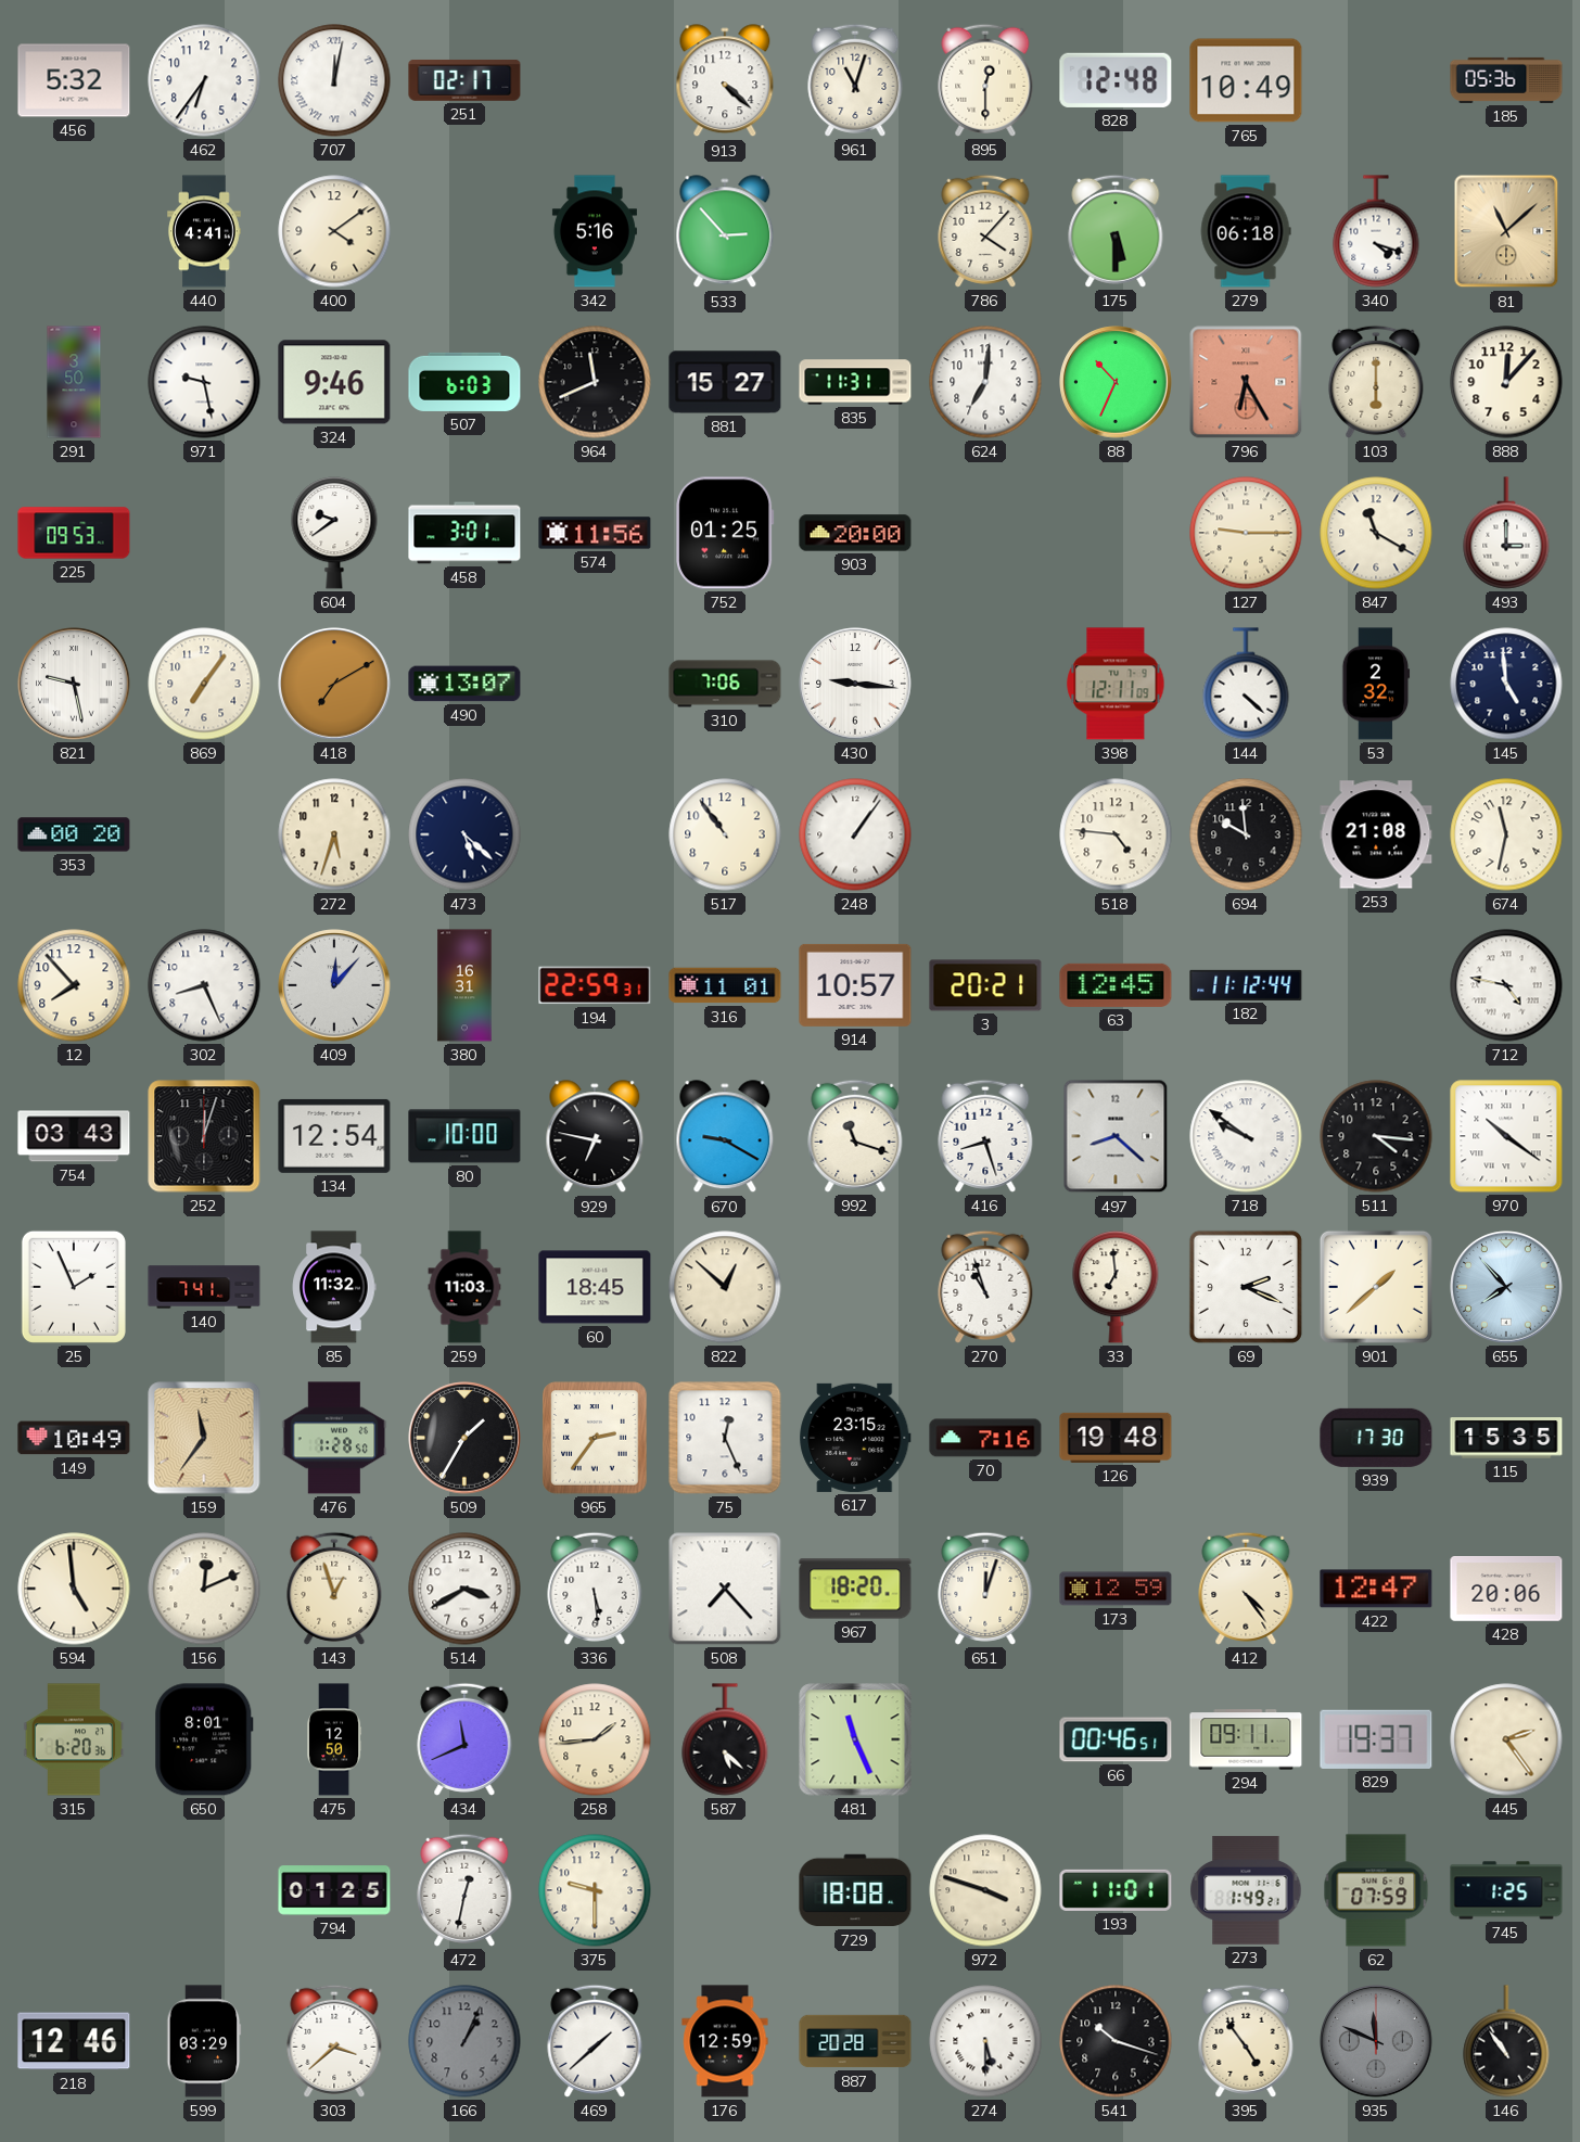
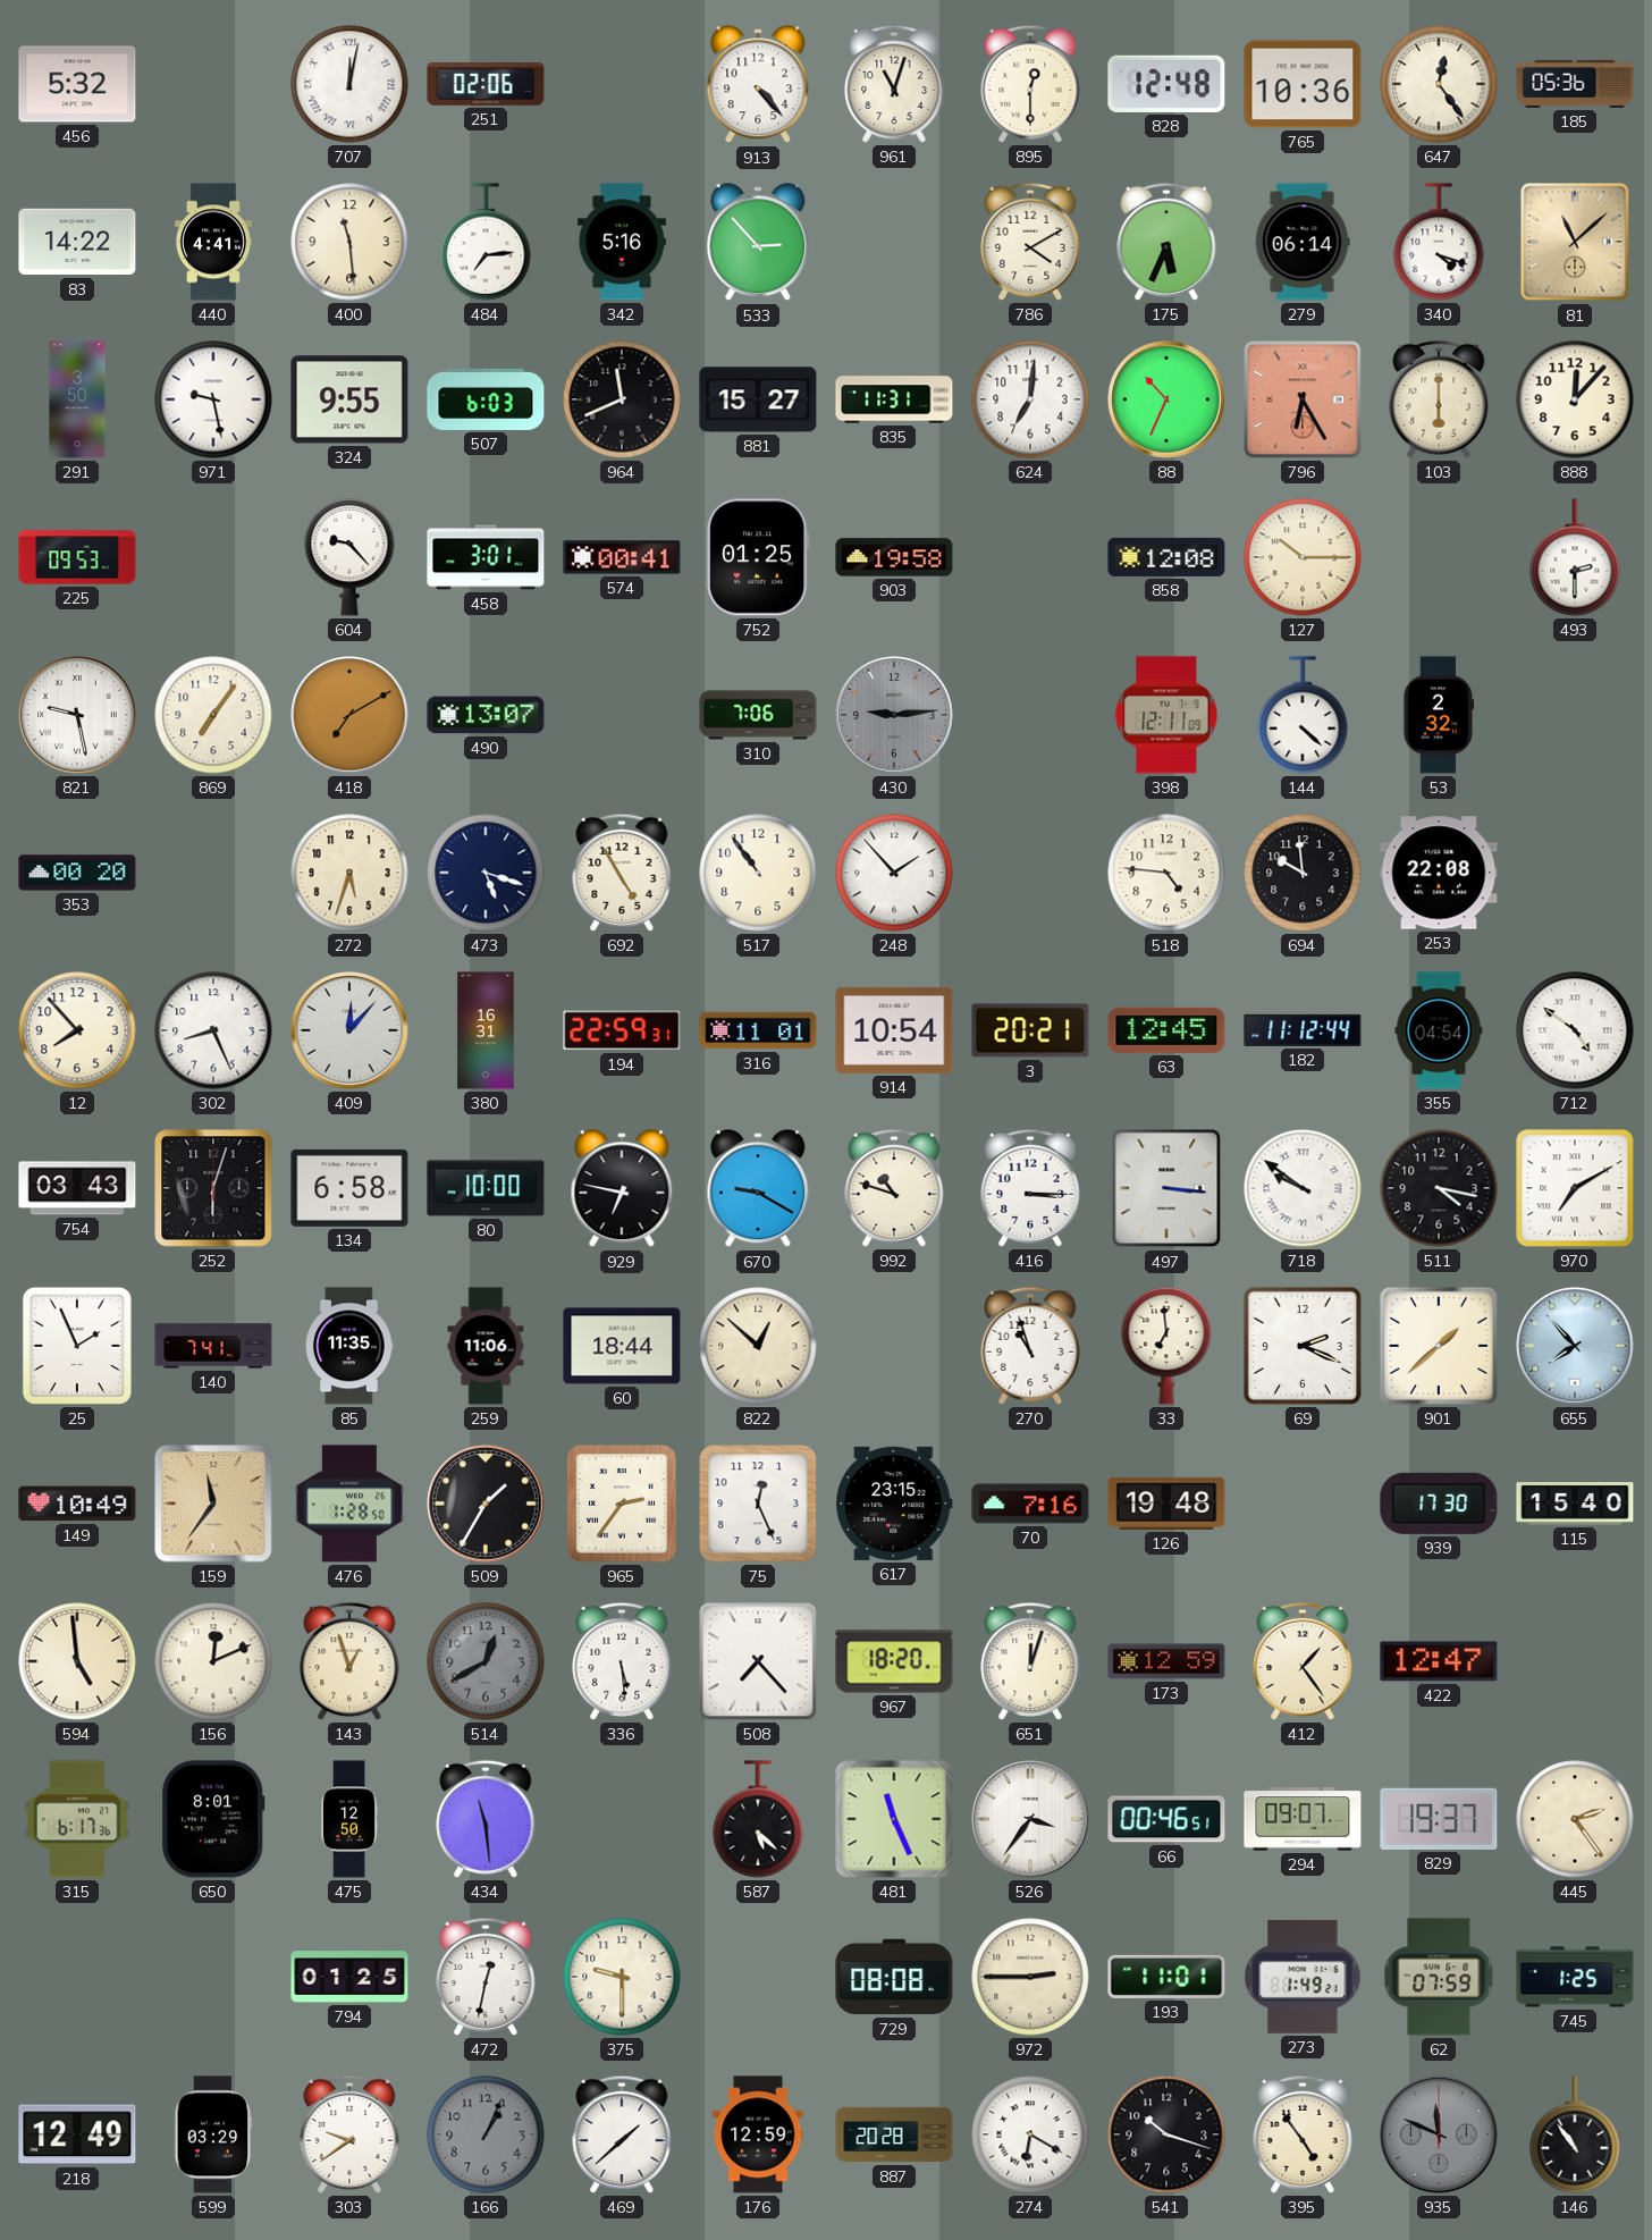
462: 6:36 -> none (204, 80)
251: 02:17 -> 02:06 (486, 84)
913: 4:22 -> 4:23 (758, 85)
765: 10:49 -> 10:36 (1303, 84)
647: none -> 12:24 (1439, 84)
83: none -> 14:22 (77, 242)
400: 4:09 -> 11:29 (349, 242)
484: none -> 7:14 (486, 242)
786: 4:07 -> 4:10 (1030, 242)
175: 5:30 -> 5:34 (1166, 242)
279: 06:18 -> 06:14 (1303, 242)
324: 9:46 -> 9:55 (349, 399)
604: 9:39 -> 9:23 (349, 558)
574: 11:56 -> 00:41 (622, 557)
903: 20:00 -> 19:58 (894, 557)
858: none -> 12:08 (1166, 557)
127: 9:15 -> 10:15 (1303, 557)
847: 11:20 -> none (1376, 533)
493: 3:00 -> 2:30 (1575, 557)
430: 9:16 -> 9:14 (894, 715)
430 dial: white -> grey (894, 715)
145: 4:59 -> none (1506, 684)
473: 5:22 -> 5:18 (486, 873)
692: none -> 4:55 (622, 873)
248: 1:06 -> 1:53 (894, 873)
253: 21:08 -> 22:08 (1439, 873)
674: 11:32 -> none (1506, 834)
914: 10:57 -> 10:54 (894, 1030)
355: none -> 04:54 (1439, 1030)
712: 4:47 -> 4:51 (1575, 1030)
252: 12:03 -> 6:03 (213, 1188)
134: 12:54 -> 6:58 (349, 1188)
992: 11:18 -> 10:48 (894, 1188)
416: 8:27 -> 3:15 (1030, 1188)
497: 8:22 -> 3:16 (1166, 1188)
511: 4:16 -> 4:17 (1439, 1188)
970: 10:21 -> 7:10 (1575, 1188)
85: 11:32 -> 11:35 (349, 1346)
259: 11:03 -> 11:06 (486, 1346)
60: 18:45 -> 18:44 (622, 1346)
115: 15:35 -> 15:40 (1575, 1504)
514: 3:40 -> 12:40 (486, 1661)
514 dial: white -> grey (486, 1661)
412: 4:24 -> 1:24 (1303, 1661)
428: 20:06 -> none (1506, 1590)
315: 6:20 -> 6:17 (77, 1819)
434: 11:41 -> 11:29 (486, 1819)
258: 1:44 -> none (595, 1739)
526: none -> 3:36 (1030, 1819)
294: 09:11 -> 09:07 (1303, 1819)
729: 18:08 -> 08:08 (894, 1977)
972: 3:48 -> 2:45 (1030, 1977)
218: 12:46 -> 12:49 (77, 2134)
303: 3:38 -> 9:39 (349, 2134)
274: 5:30 -> 6:20 (1030, 2134)
